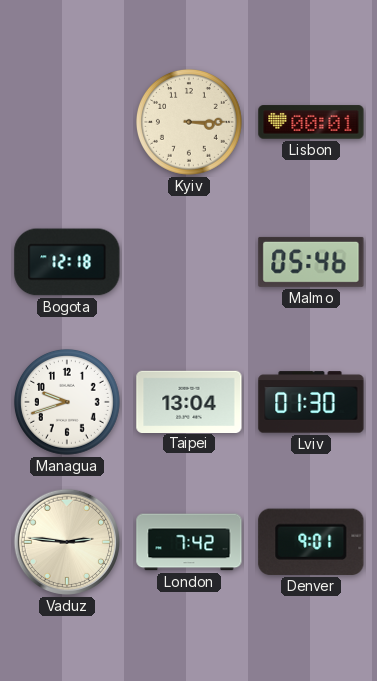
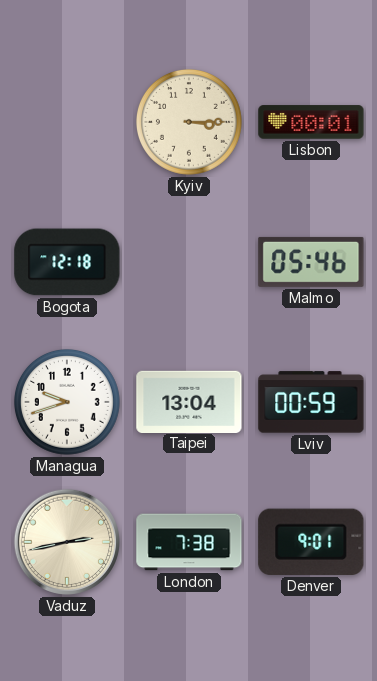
Lviv: 01:30 -> 00:59 (311, 402)
Vaduz: 2:46 -> 2:43 (67, 542)
London: 7:42 -> 7:38 (189, 542)
